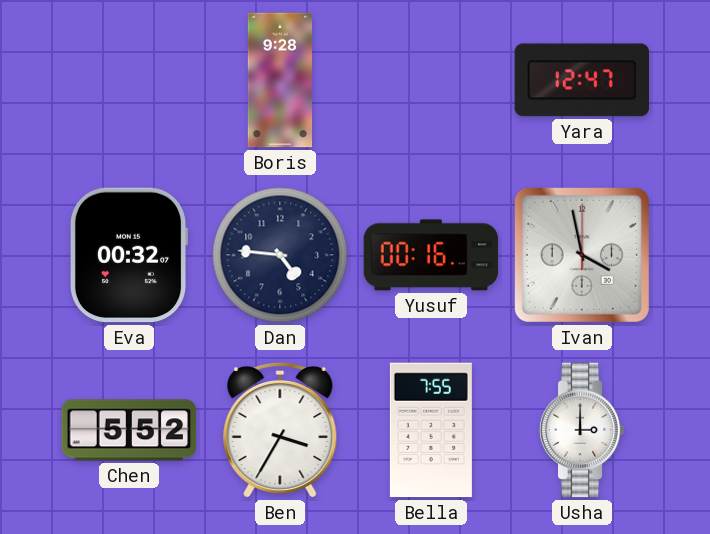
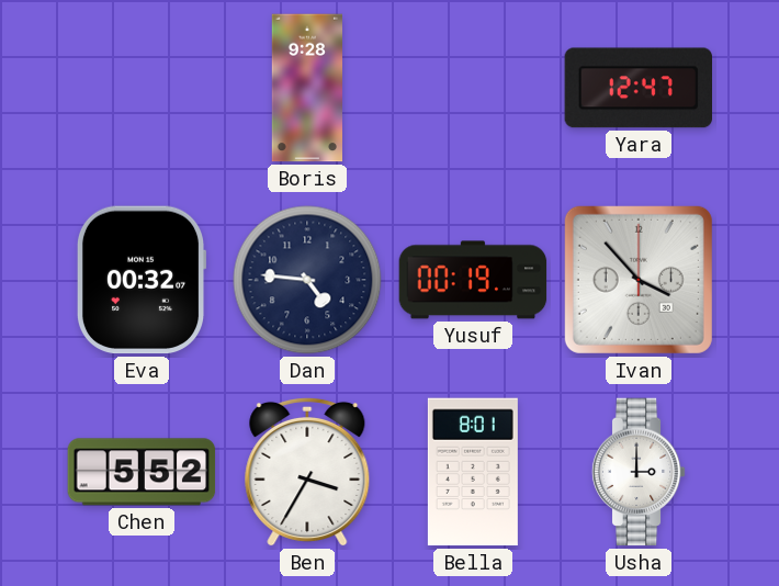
Yusuf: 00:16 -> 00:19 (473, 280)
Ivan: 3:58 -> 3:53 (639, 280)
Bella: 7:55 -> 8:01 (473, 472)
